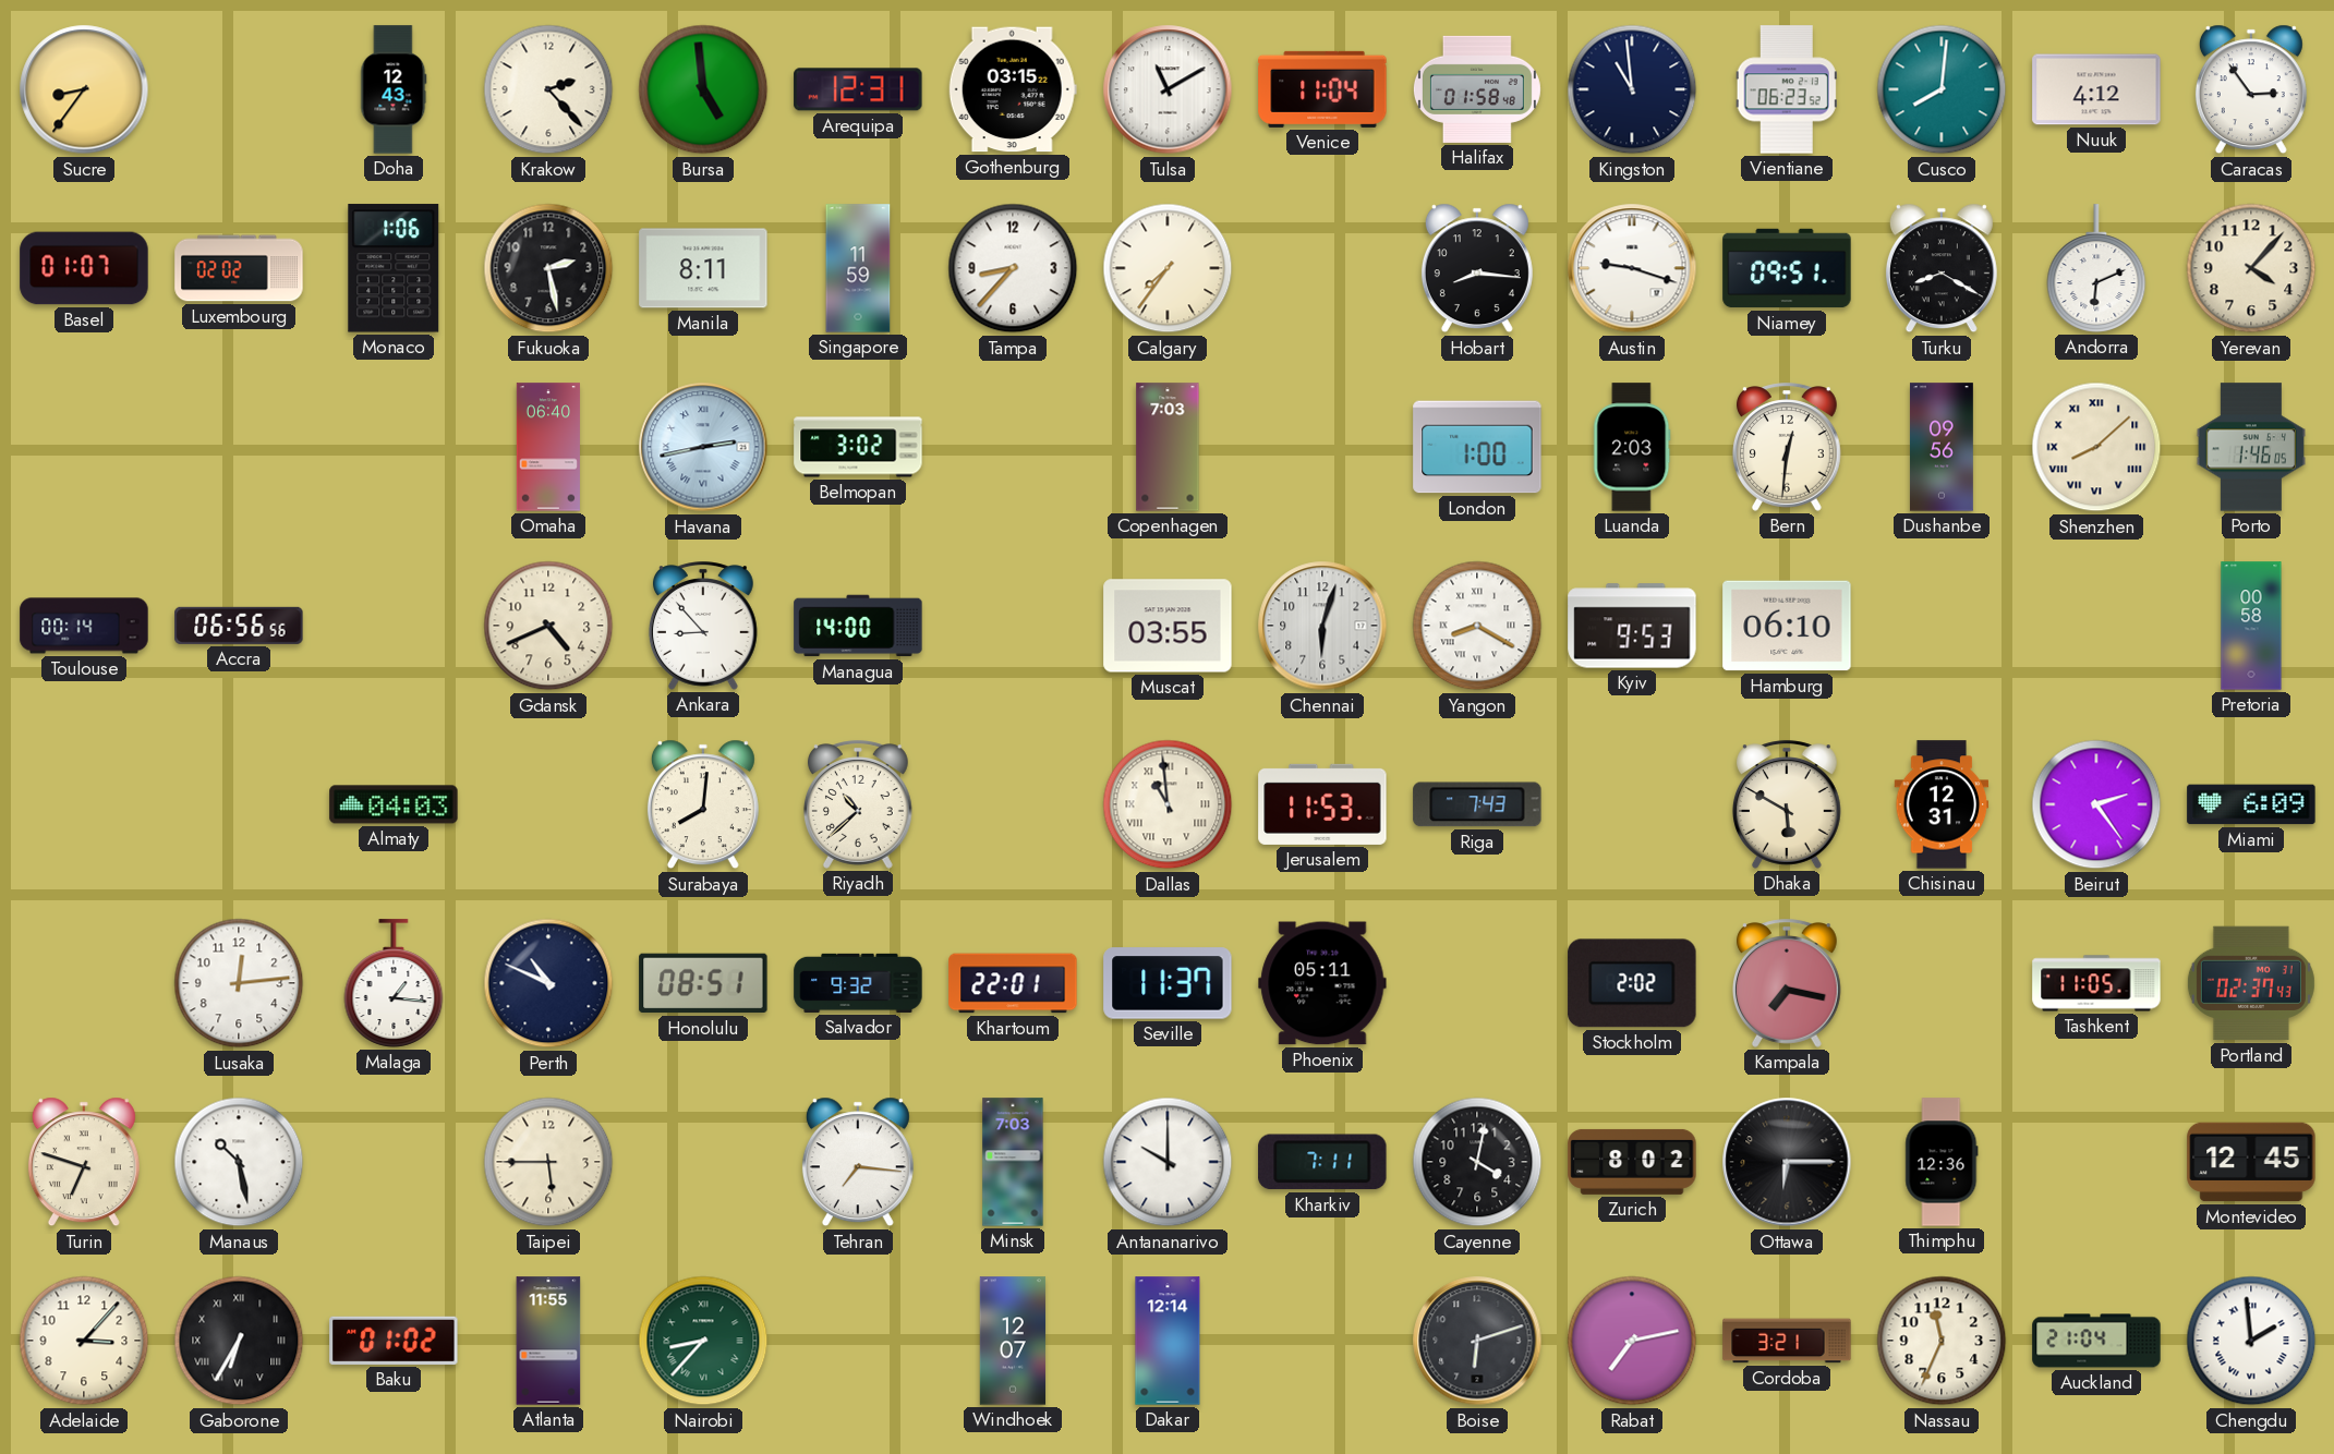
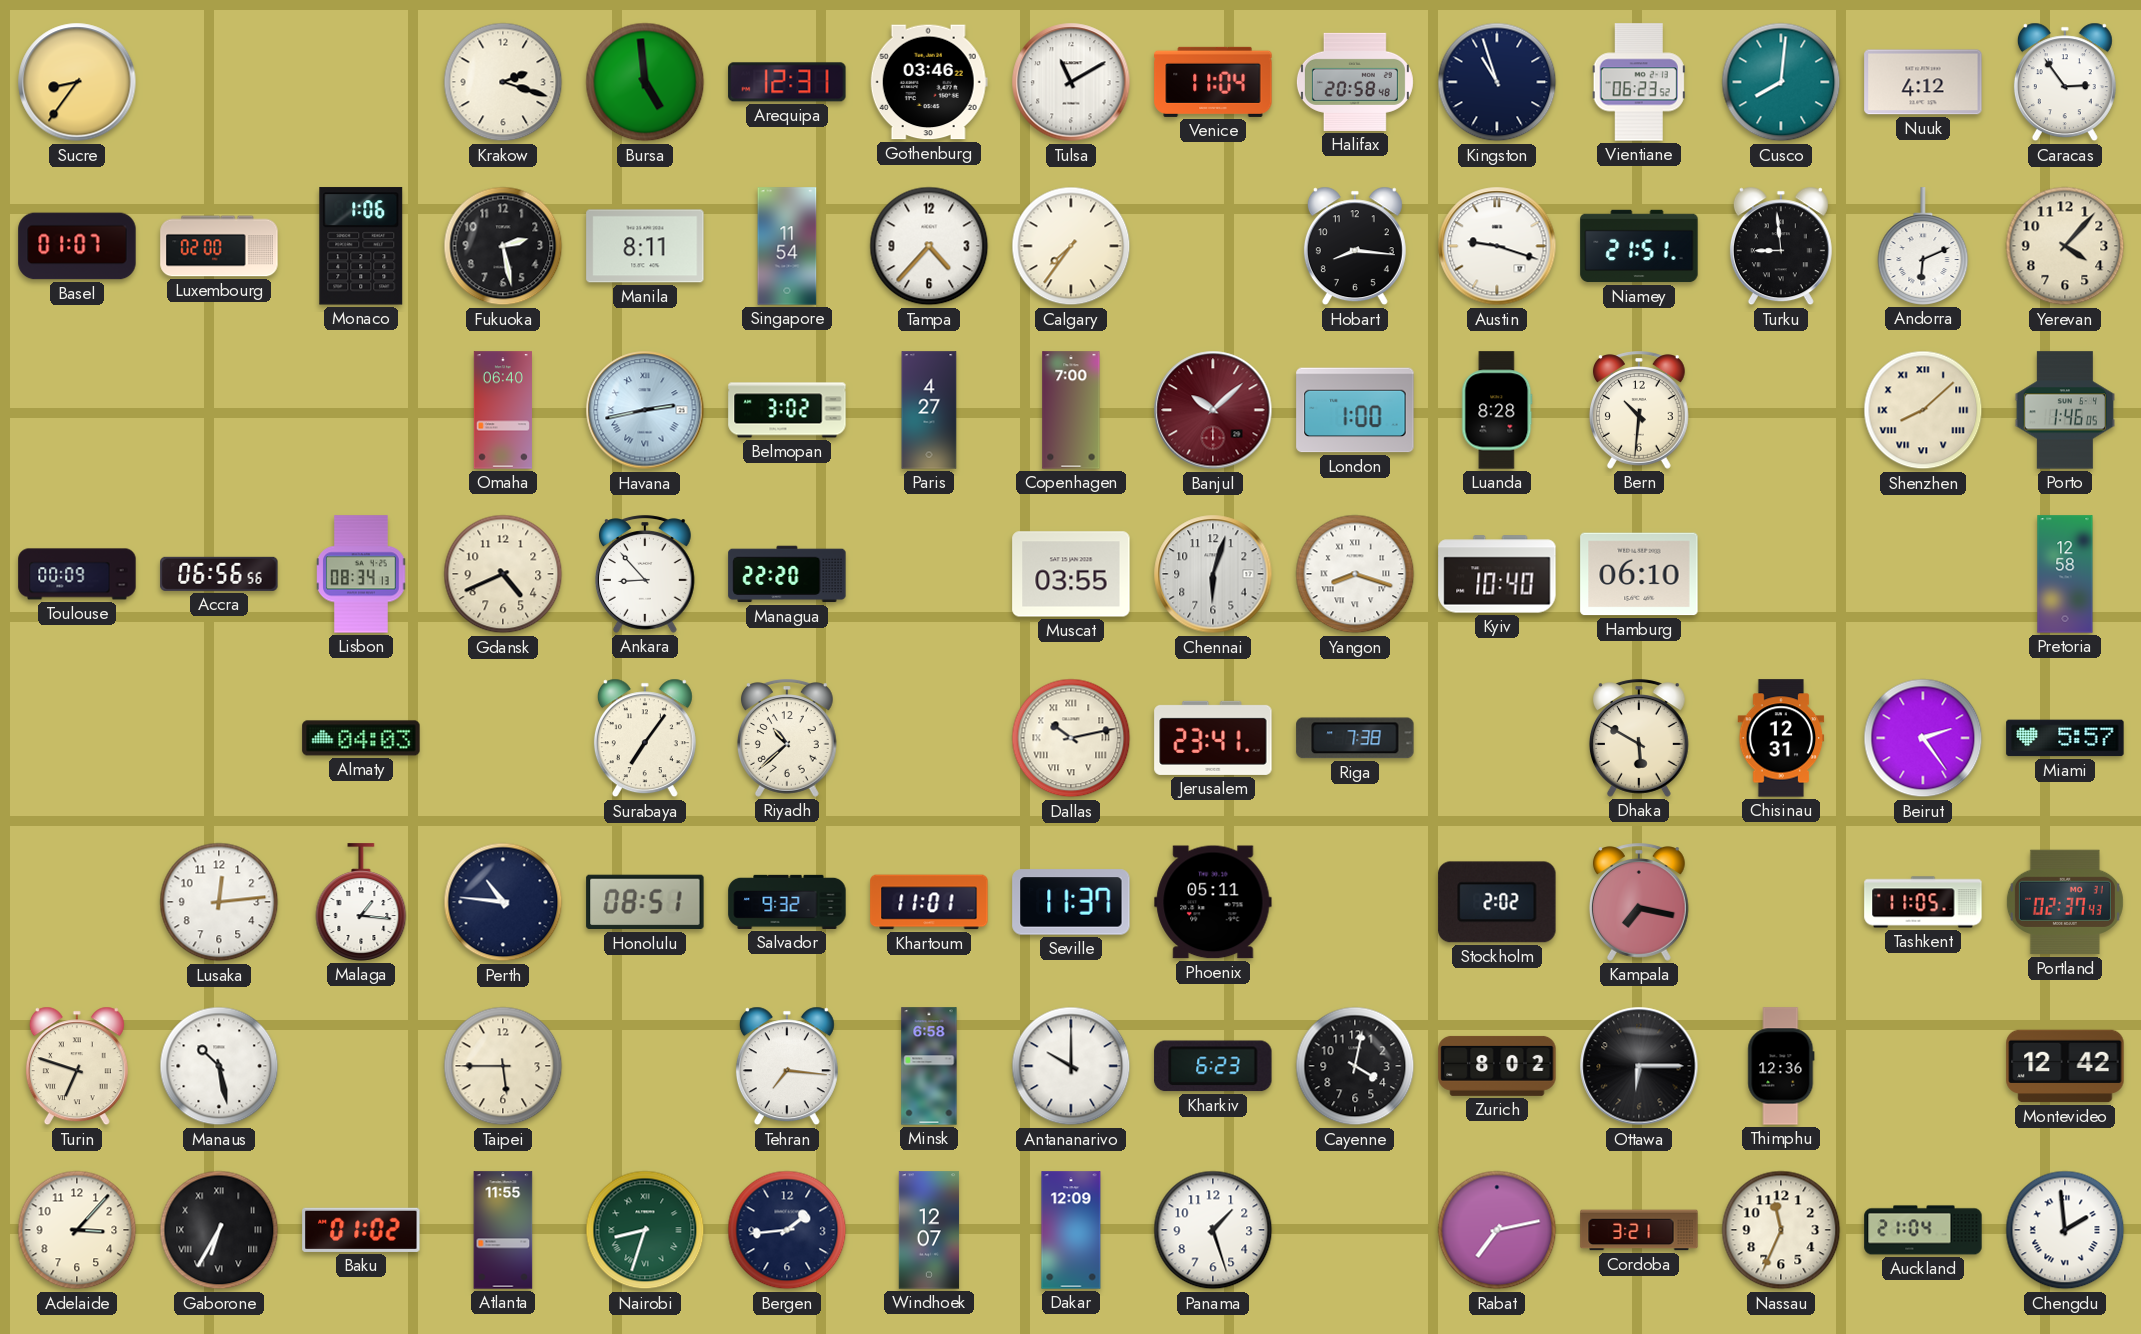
Doha: 12:43 -> none (394, 89)
Krakow: 2:23 -> 2:18 (503, 82)
Gothenburg: 03:15 -> 03:46 (929, 82)
Halifax: 01:58 -> 20:58 (1355, 82)
Kingston: 10:59 -> 10:57 (1497, 82)
Luxembourg: 02:02 -> 02:00 (219, 246)
Singapore: 11:59 -> 11:54 (787, 246)
Tampa: 8:37 -> 4:37 (929, 246)
Niamey: 09:51 -> 21:51 (1639, 246)
Turku: 8:20 -> 8:59 (1781, 246)
Paris: none -> 4:27 (929, 410)
Copenhagen: 7:03 -> 7:00 (1071, 410)
Banjul: none -> 10:08 (1213, 410)
Luanda: 2:03 -> 8:28 (1497, 410)
Bern: 12:31 -> 10:31 (1639, 410)
Dushanbe: 09:56 -> none (1942, 447)
Toulouse: 00:14 -> 00:09 (77, 574)
Lisbon: none -> 08:34 (361, 574)
Managua: 14:00 -> 22:20 (787, 574)
Yangon: 8:20 -> 8:18 (1355, 574)
Kyiv: 9:53 -> 10:40 (1497, 574)
Pretoria: 00:58 -> 12:58 (2065, 574)
Surabaya: 8:01 -> 7:06 (645, 738)
Dallas: 10:59 -> 10:13 (1071, 738)
Jerusalem: 11:53 -> 23:41 (1213, 738)
Riga: 7:43 -> 7:38 (1355, 738)
Miami: 6:09 -> 5:57 (2065, 738)
Perth: 10:49 -> 10:46 (503, 902)
Khartoum: 22:01 -> 11:01 (929, 902)
Minsk: 7:03 -> 6:58 (929, 1066)
Kharkiv: 7:11 -> 6:23 (1213, 1066)
Montevideo: 12:45 -> 12:42 (2065, 1066)
Nairobi: 8:37 -> 8:33 (645, 1230)
Bergen: none -> 1:44 (787, 1230)
Dakar: 12:14 -> 12:09 (1071, 1230)
Panama: none -> 1:27 (1213, 1230)
Boise: 6:12 -> none (1477, 1341)
